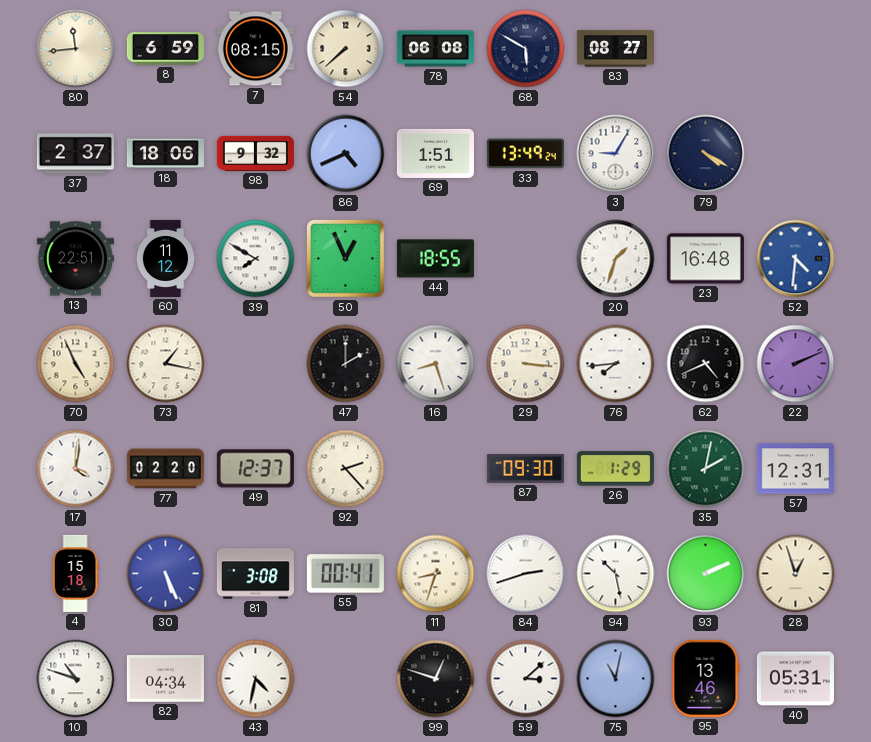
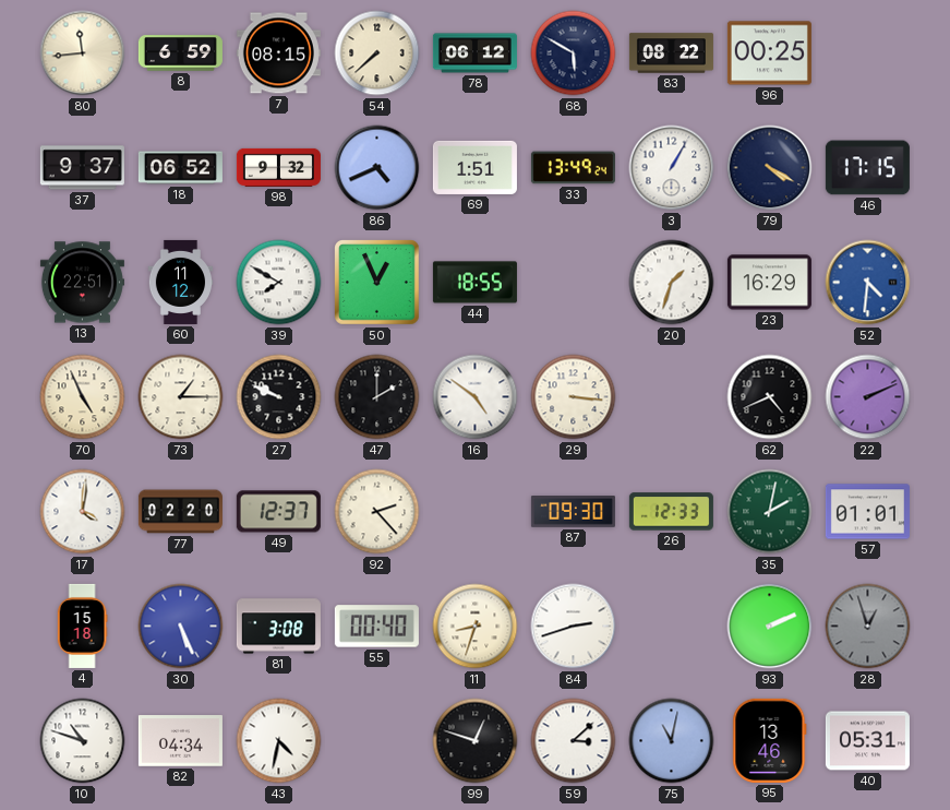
78: 06:08 -> 06:12 (474, 53)
83: 08:27 -> 08:22 (671, 53)
96: none -> 00:25 (769, 53)
37: 2:37 -> 9:37 (82, 168)
18: 18:06 -> 06:52 (180, 168)
3: 9:05 -> 1:05 (672, 168)
46: none -> 17:15 (867, 168)
23: 16:48 -> 16:29 (769, 283)
73: 1:17 -> 1:15 (181, 397)
27: none -> 9:49 (279, 397)
16: 8:27 -> 4:51 (476, 397)
76: 7:44 -> none (616, 364)
26: 1:29 -> 12:33 (671, 512)
57: 12:31 -> 01:01 (867, 512)
55: 00:41 -> 00:40 (376, 627)
94: 10:28 -> none (616, 574)
28 dial: cream -> grey (868, 627)
